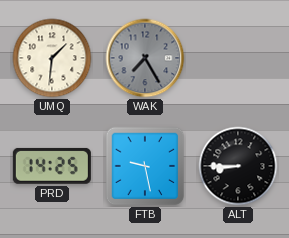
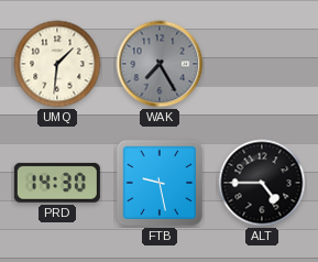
PRD: 14:25 -> 14:30 (57, 183)
ALT: 8:45 -> 4:45 (262, 183)
